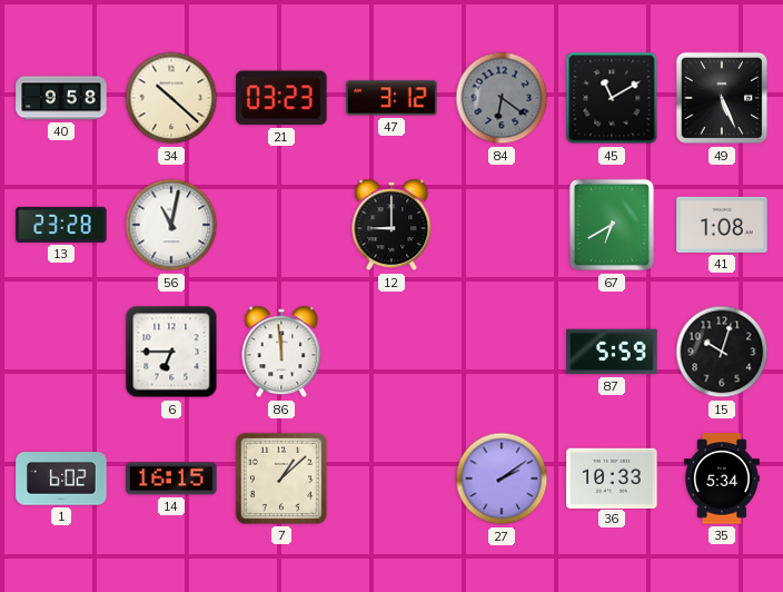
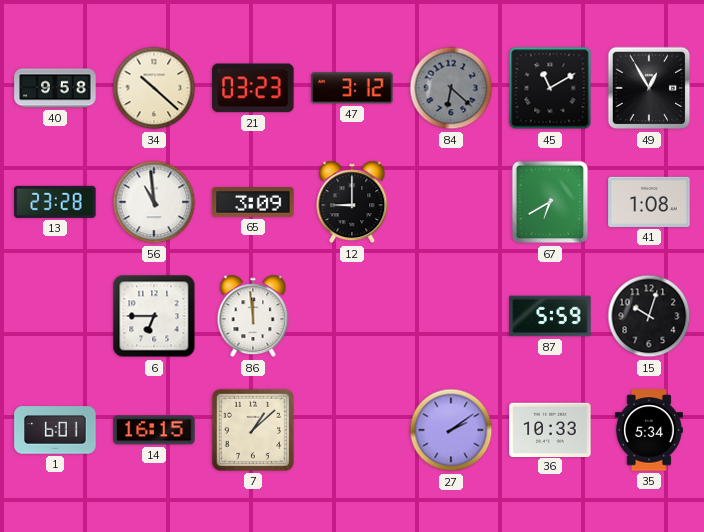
84: 6:21 -> 6:22 (451, 88)
49: 5:26 -> 12:55 (649, 88)
56: 11:02 -> 10:59 (154, 202)
65: none -> 3:09 (253, 202)
1: 6:02 -> 6:01 (55, 430)
